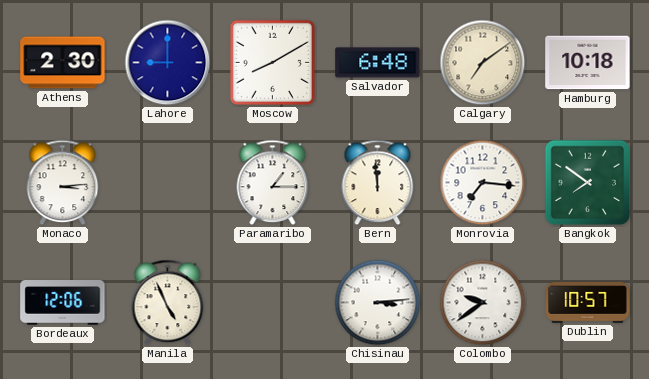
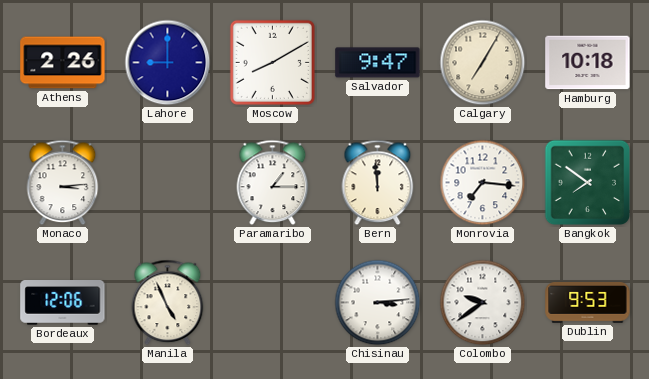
Athens: 2:30 -> 2:26 (63, 63)
Salvador: 6:48 -> 9:47 (378, 63)
Calgary: 7:09 -> 7:05 (483, 63)
Dublin: 10:57 -> 9:53 (588, 303)
